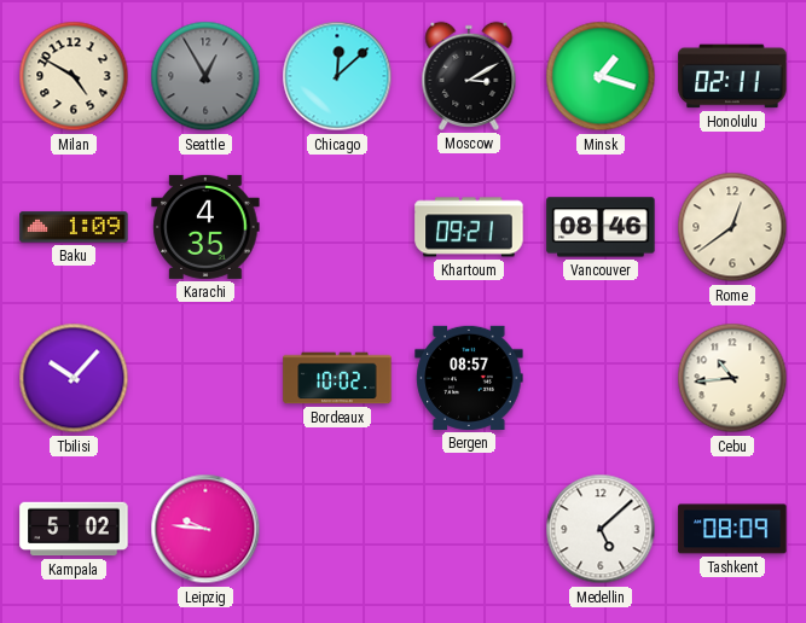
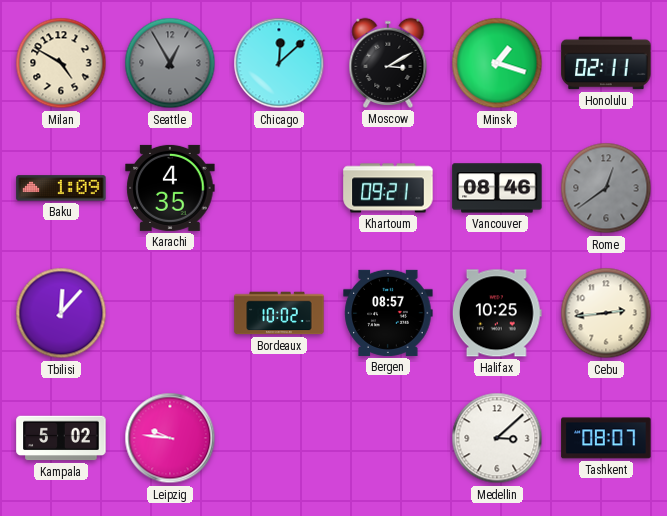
Rome dial: cream -> grey (606, 188)
Tbilisi: 10:07 -> 12:07 (61, 313)
Halifax: none -> 10:25 (497, 313)
Cebu: 10:44 -> 2:44 (606, 313)
Medellin: 5:08 -> 3:08 (497, 438)
Tashkent: 08:09 -> 08:07 (606, 438)
